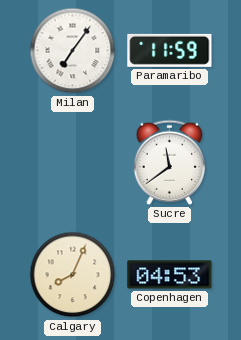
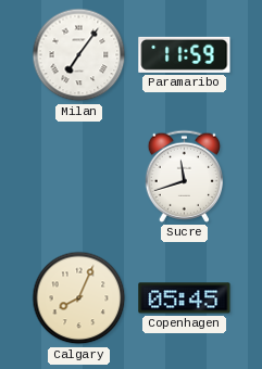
Sucre: 11:39 -> 11:42 (184, 176)
Copenhagen: 04:53 -> 05:45 (185, 298)
